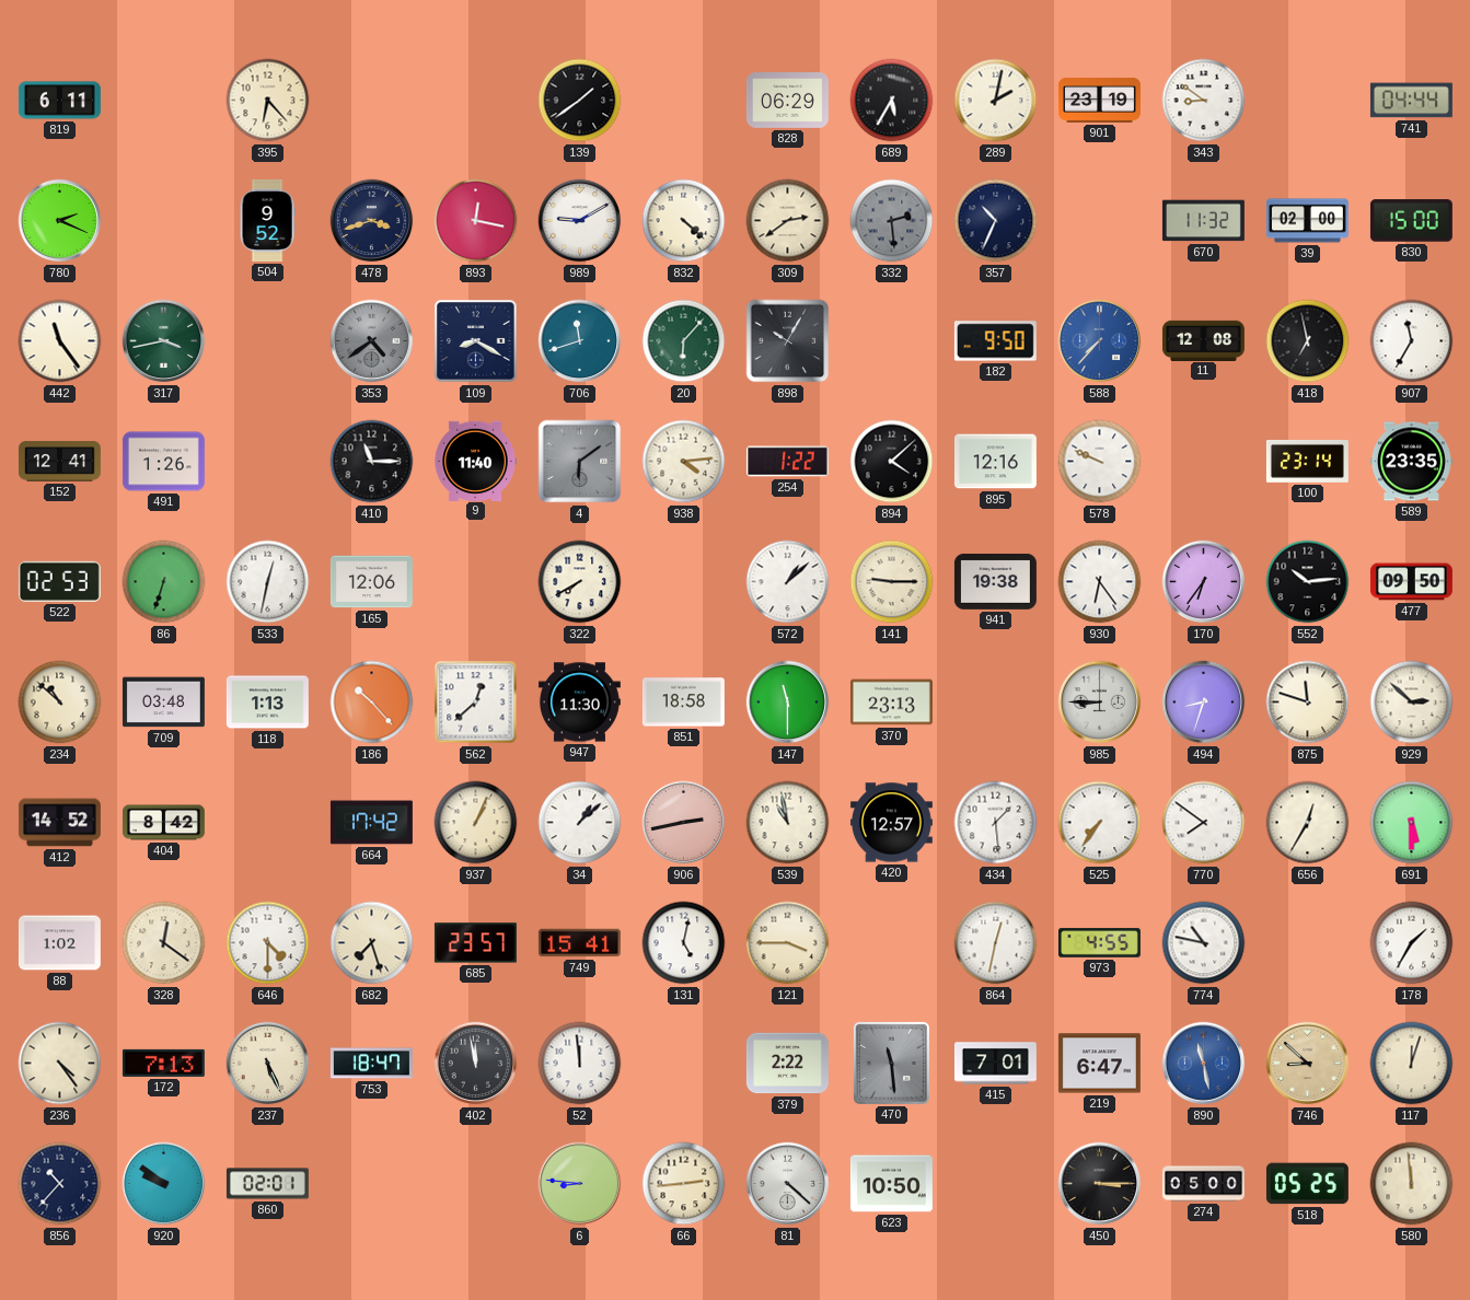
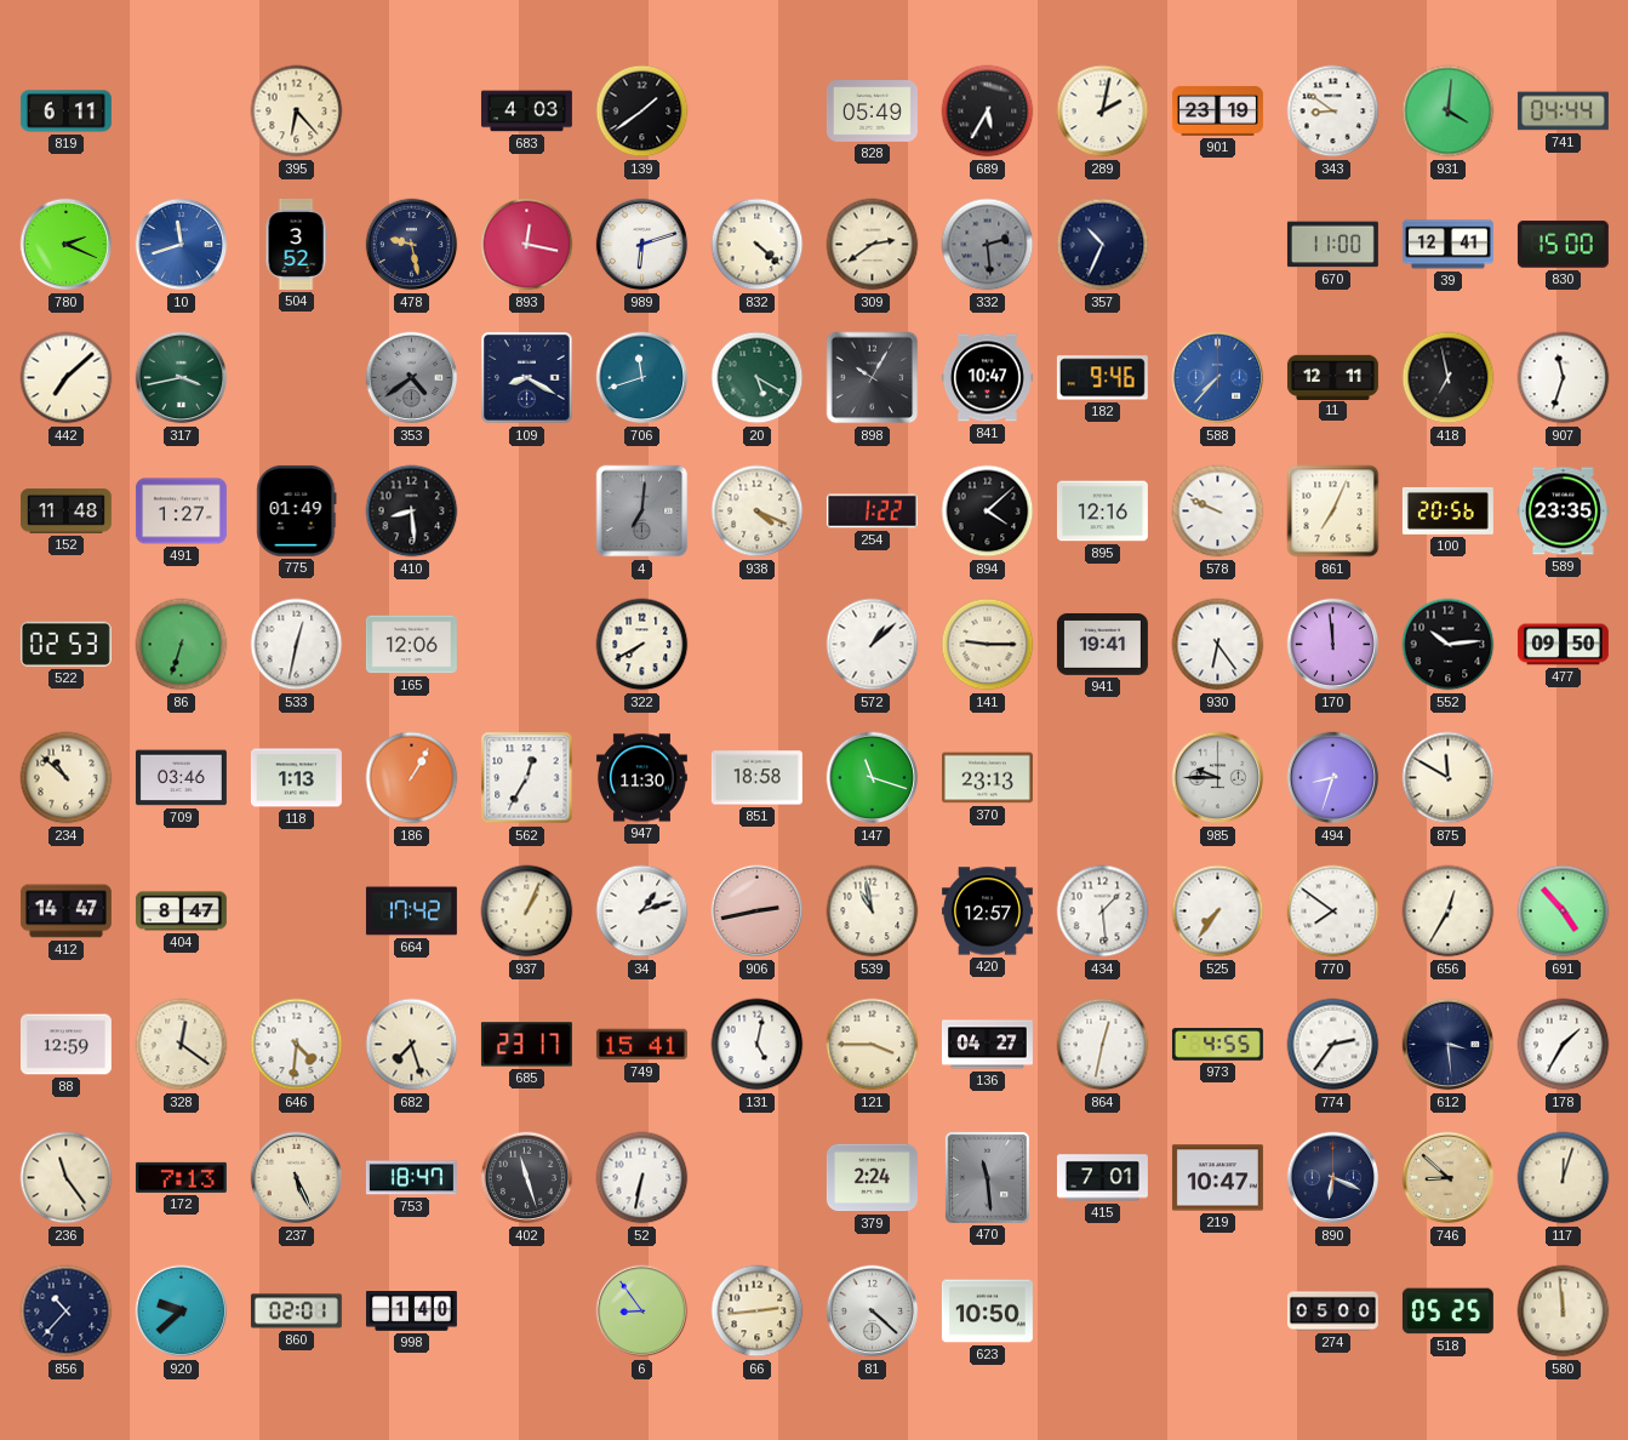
683: none -> 4:03 (526, 112)
828: 06:29 -> 05:49 (872, 112)
931: none -> 4:01 (1449, 112)
10: none -> 11:42 (182, 245)
504: 9:52 -> 3:52 (296, 244)
478: 3:42 -> 9:28 (412, 245)
989: 9:10 -> 6:12 (642, 245)
670: 11:32 -> 11:00 (1332, 245)
39: 02:00 -> 12:41 (1447, 245)
442: 11:24 -> 7:08 (67, 378)
20: 6:07 -> 5:20 (758, 378)
841: none -> 10:47 (987, 378)
182: 9:50 -> 9:46 (1102, 378)
11: 12:08 -> 12:11 (1332, 377)
907: 11:35 -> 11:33 (1564, 378)
152: 12:41 -> 11:48 (65, 512)
491: 1:26 -> 1:27 (181, 512)
775: none -> 01:49 (297, 510)
410: 11:15 -> 8:29 (412, 512)
9: 11:40 -> none (475, 461)
4: 6:09 -> 7:01 (642, 512)
938: 4:14 -> 4:19 (758, 512)
861: none -> 7:04 (1333, 512)
100: 23:14 -> 20:56 (1447, 510)
941: 19:38 -> 19:41 (1102, 644)
170: 6:36 -> 11:59 (1333, 645)
709: 03:48 -> 03:46 (181, 778)
186: 10:23 -> 1:05 (412, 778)
562: 12:38 -> 12:35 (527, 778)
147: 11:30 -> 11:18 (873, 778)
985: 8:45 -> 9:45 (1218, 778)
875: 11:48 -> 11:50 (1449, 778)
929: 2:52 -> none (1412, 703)
412: 14:52 -> 14:47 (65, 912)
404: 8:42 -> 8:47 (181, 912)
34: 1:08 -> 1:12 (642, 912)
691: 5:30 -> 4:53 (1564, 912)
88: 1:02 -> 12:59 (65, 1045)
646: 4:30 -> 4:31 (297, 1045)
685: 23:57 -> 23:17 (526, 1045)
136: none -> 04:27 (987, 1045)
774: 10:47 -> 2:36 (1333, 1045)
612: none -> 3:29 (1449, 1045)
236: 4:24 -> 11:24 (67, 1178)
402: 11:58 -> 11:27 (527, 1178)
52: 11:59 -> 6:32 (642, 1178)
379: 2:22 -> 2:24 (872, 1178)
219: 6:47 -> 10:47 (1217, 1178)
890: 11:28 -> 6:19 (1333, 1178)
890 dial: blue -> navy (1333, 1178)
920: 9:51 -> 9:38 (182, 1312)
998: none -> 1:40 (411, 1312)
6: 8:46 -> 8:54 (642, 1312)
450: 3:15 -> none (1100, 1184)
